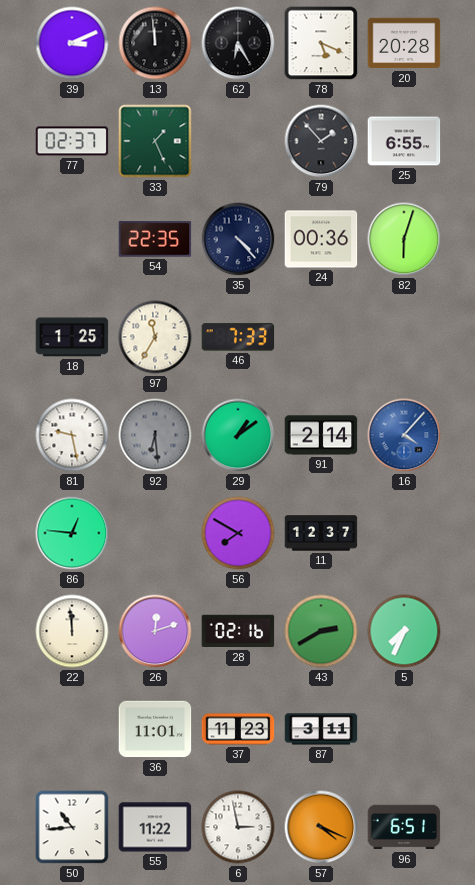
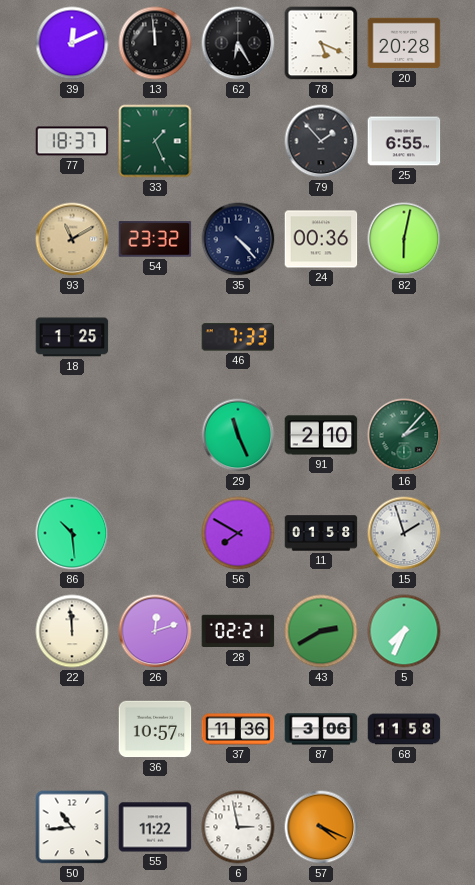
39: 3:11 -> 12:11 (72, 43)
77: 02:37 -> 18:37 (72, 141)
93: none -> 11:10 (72, 239)
54: 22:35 -> 23:32 (155, 239)
82: 6:03 -> 6:02 (404, 239)
97: 11:35 -> none (155, 337)
81: 9:28 -> none (72, 435)
92: 6:29 -> none (155, 435)
29: 1:09 -> 11:26 (238, 435)
91: 2:14 -> 2:10 (321, 435)
16: 4:07 -> 2:07 (404, 435)
16 dial: blue -> green (404, 435)
86: 12:46 -> 10:29 (72, 533)
11: 12:37 -> 01:58 (321, 533)
15: none -> 1:57 (404, 533)
28: 02:16 -> 02:21 (238, 631)
36: 11:01 -> 10:57 (155, 729)
37: 11:23 -> 11:36 (238, 729)
87: 3:11 -> 3:06 (321, 729)
68: none -> 11:58 (404, 729)
96: 6:51 -> none (404, 827)
